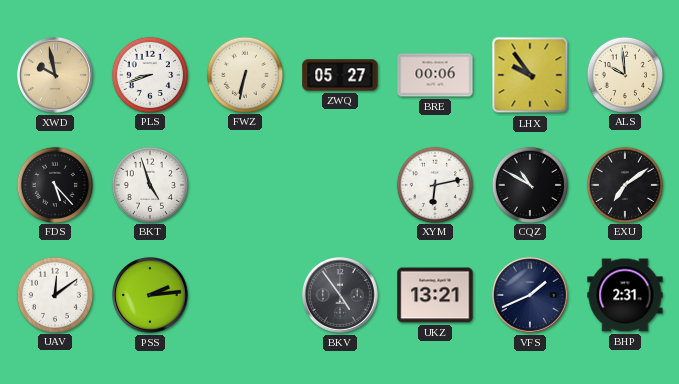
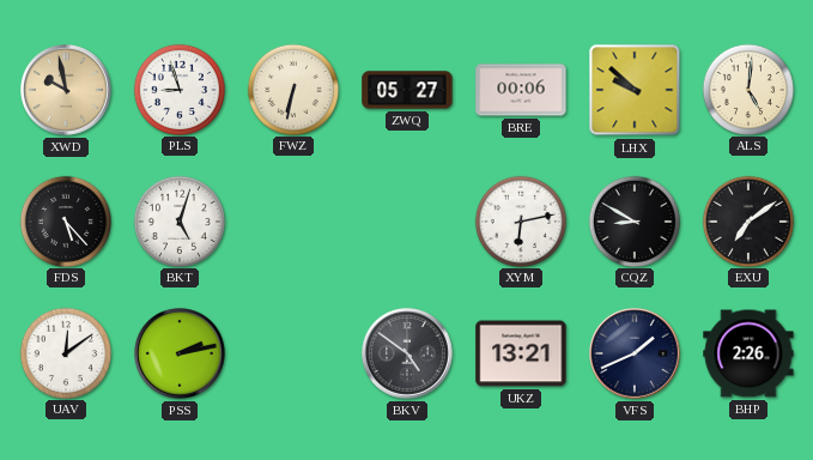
PLS: 8:42 -> 8:57 (178, 89)
LHX: 9:54 -> 9:52 (635, 90)
ALS: 9:59 -> 5:01 (747, 89)
BKT: 4:57 -> 5:03 (178, 220)
CQZ: 10:50 -> 8:50 (633, 220)
PSS: 2:14 -> 2:13 (181, 355)
BKV: 4:54 -> 4:51 (408, 355)
BHP: 2:31 -> 2:26 (748, 353)
